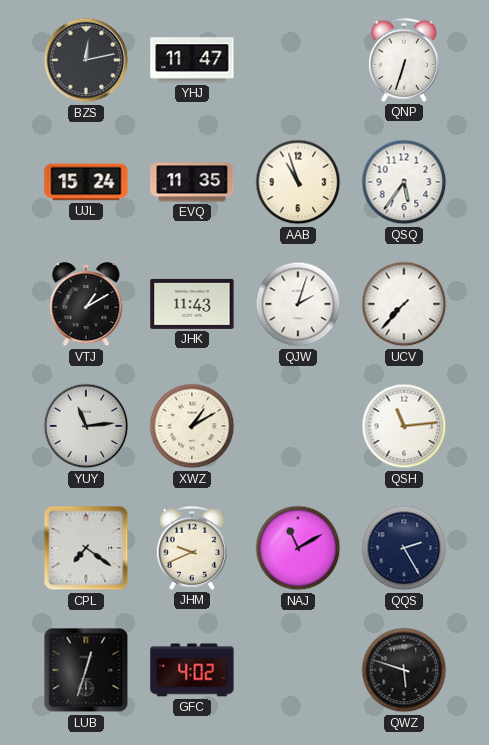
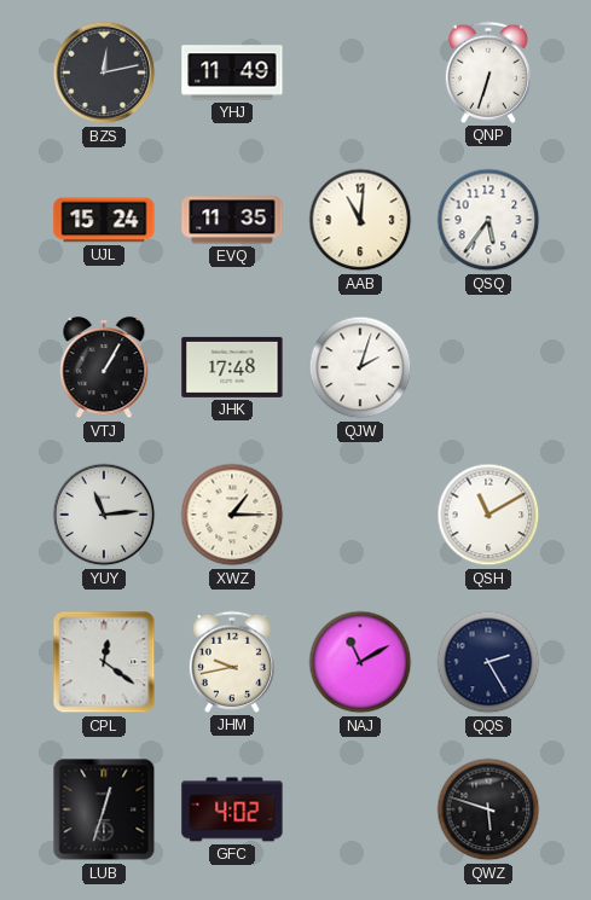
YHJ: 11:47 -> 11:49 (232, 72)
AAB: 10:57 -> 11:01 (360, 220)
VTJ: 1:10 -> 1:05 (104, 368)
JHK: 11:43 -> 17:48 (232, 367)
UCV: 7:37 -> none (404, 304)
XWZ: 1:10 -> 1:15 (232, 515)
QSH: 11:14 -> 11:10 (488, 515)
CPL: 7:21 -> 12:21 (104, 662)
JHM: 9:41 -> 9:43 (232, 662)
